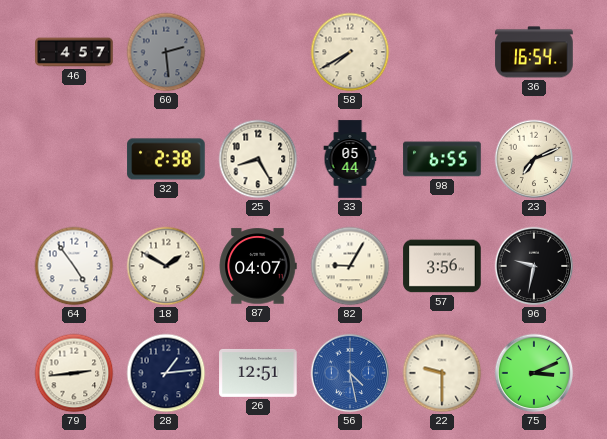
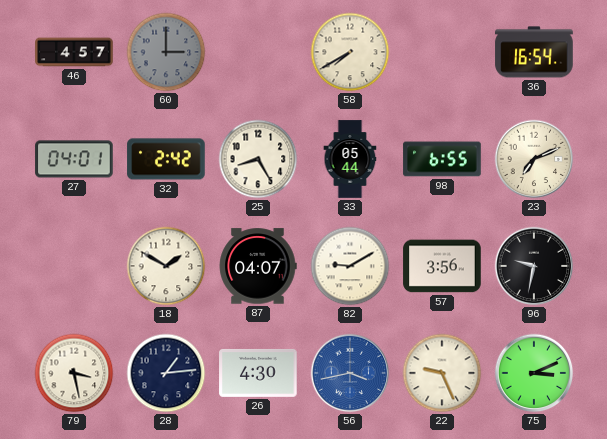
60: 2:29 -> 3:00 (166, 52)
27: none -> 04:01 (74, 159)
32: 2:38 -> 2:42 (166, 159)
64: 4:54 -> none (74, 266)
82: 9:05 -> 9:10 (350, 266)
79: 2:44 -> 3:28 (74, 373)
26: 12:51 -> 4:30 (258, 373)
56: 4:28 -> 3:43 (350, 373)
22: 9:30 -> 9:26 (442, 373)
